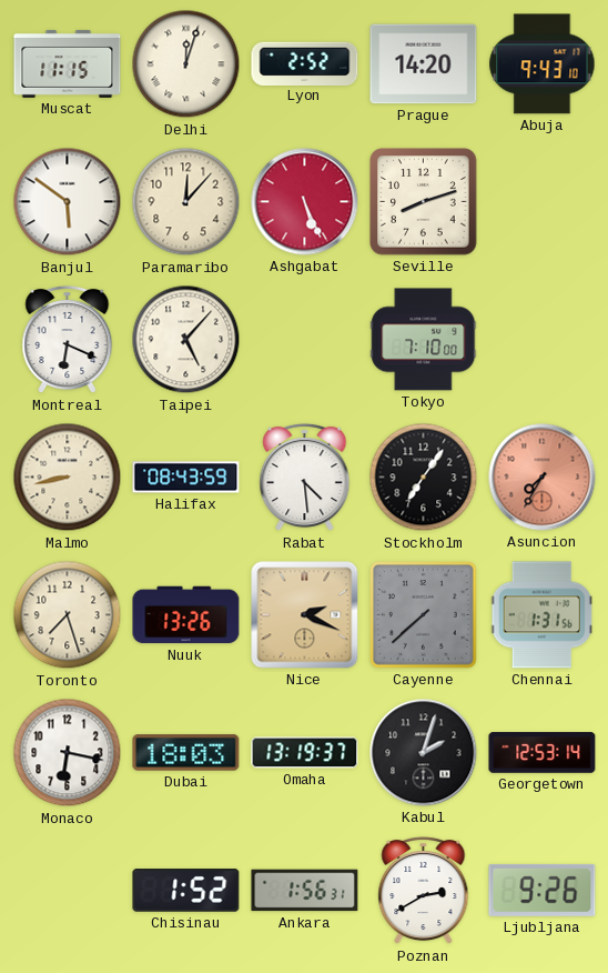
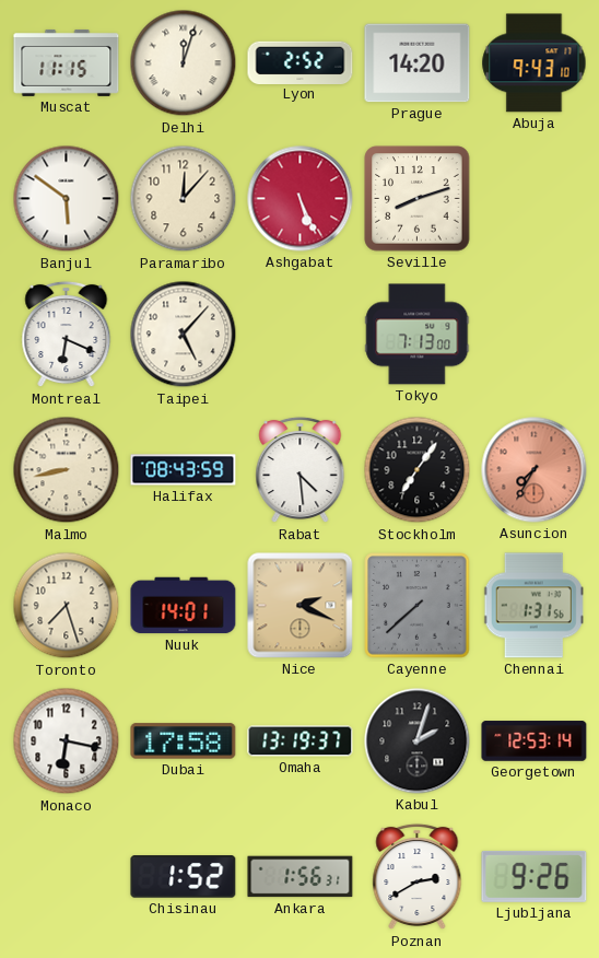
Tokyo: 7:10 -> 7:13 (418, 335)
Nuuk: 13:26 -> 14:01 (184, 606)
Dubai: 18:03 -> 17:58 (184, 741)
